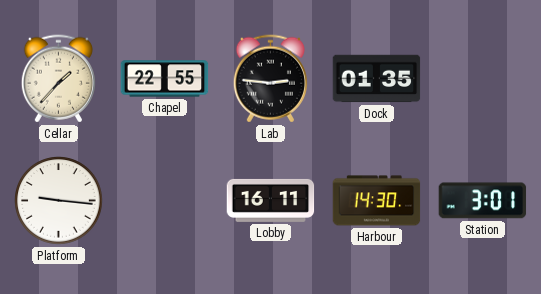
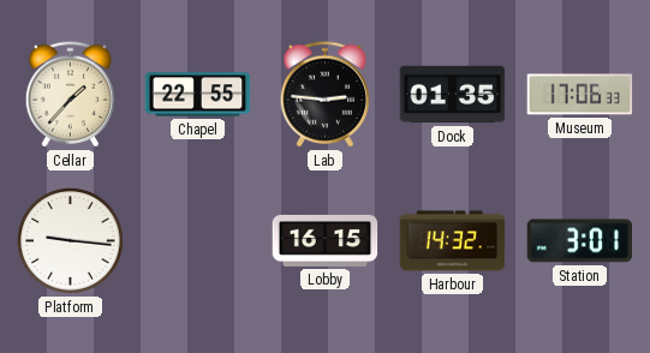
Museum: none -> 17:06 (580, 95)
Lobby: 16:11 -> 16:15 (326, 240)
Harbour: 14:30 -> 14:32 (453, 241)
